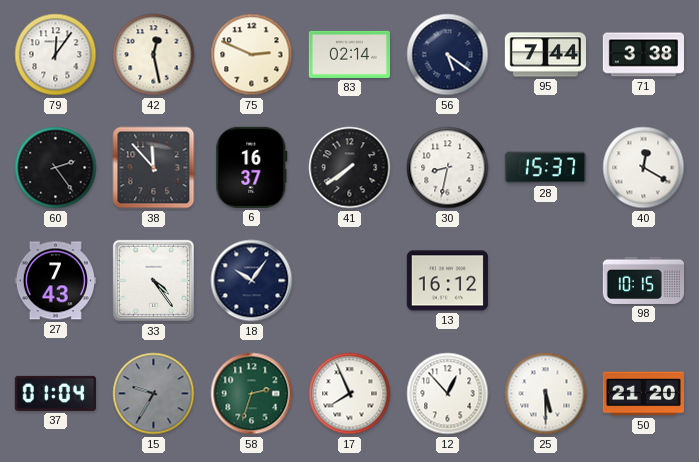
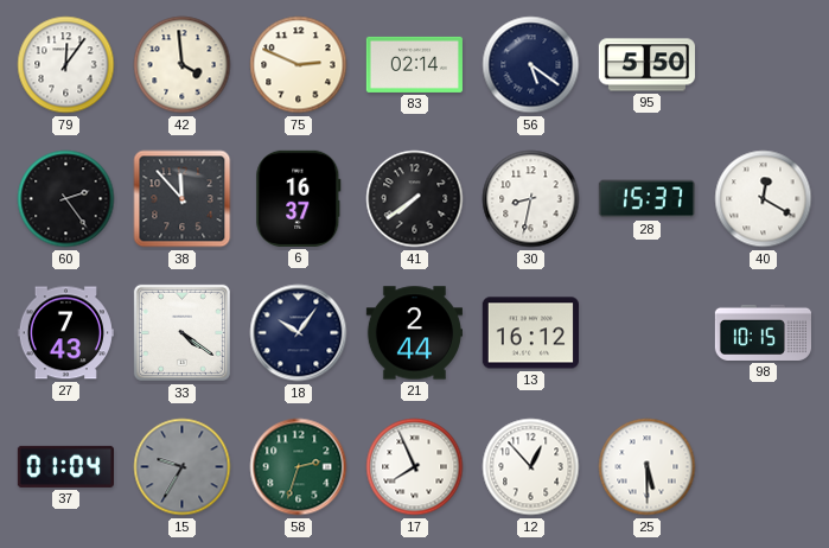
42: 12:28 -> 3:59 (183, 65)
95: 7:44 -> 5:50 (646, 65)
71: 3:38 -> none (643, 55)
33: 4:24 -> 4:21 (181, 332)
21: none -> 2:44 (414, 333)
50: 21:20 -> none (643, 394)
